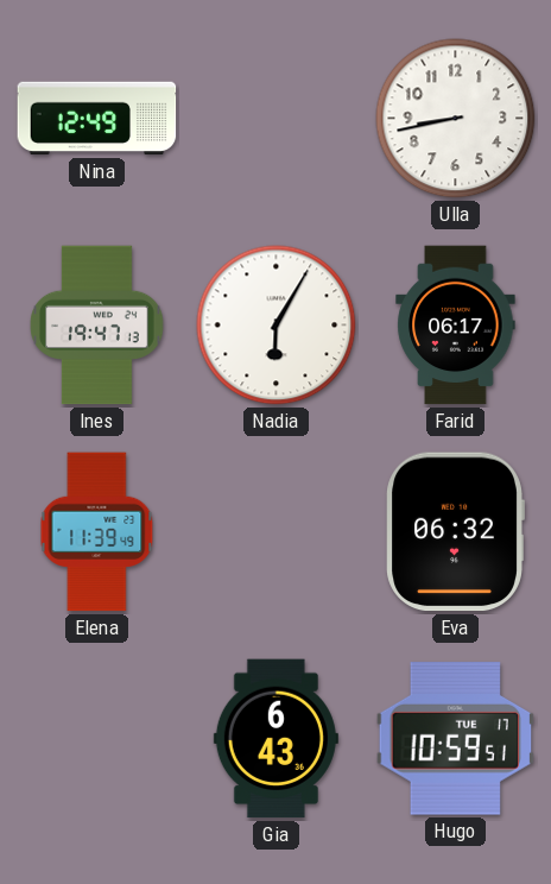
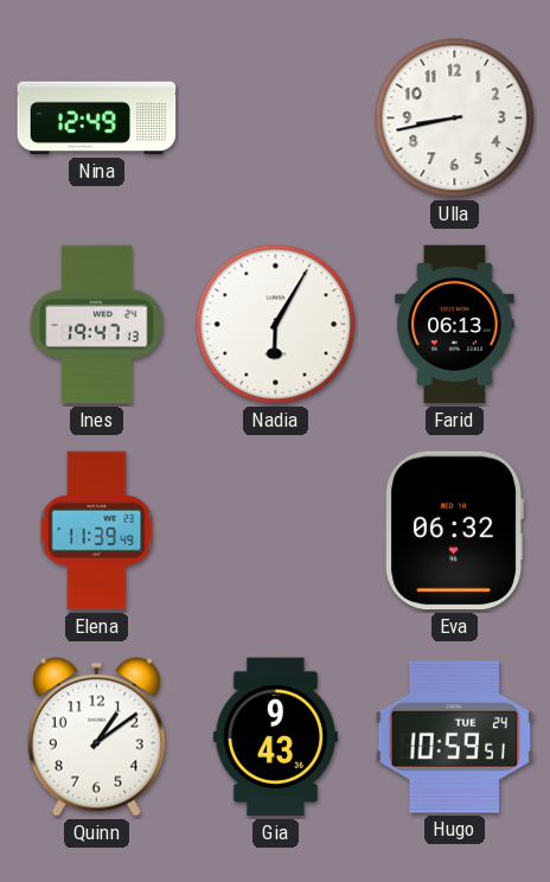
Farid: 06:17 -> 06:13 (455, 325)
Quinn: none -> 1:09 (96, 736)
Gia: 6:43 -> 9:43 (275, 737)
Hugo date: TUE 17 -> TUE 24 (455, 737)
